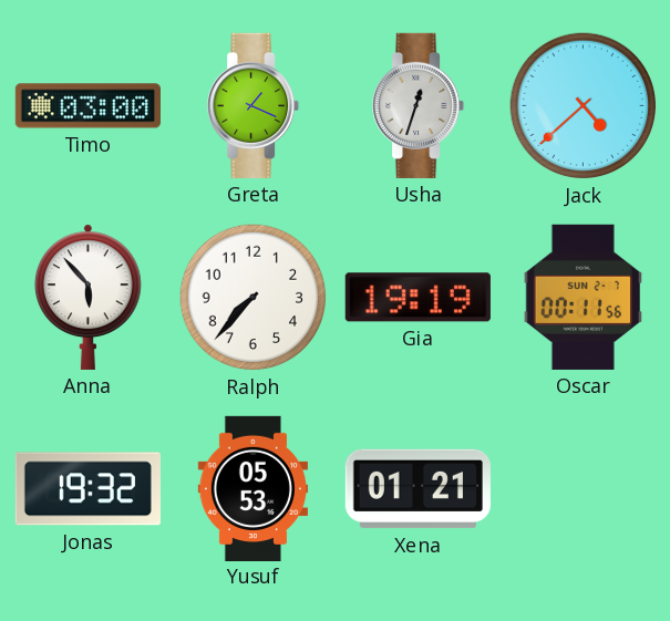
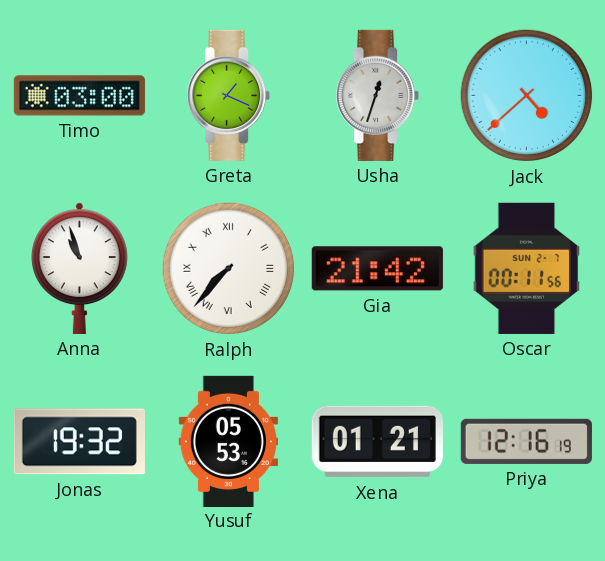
Anna: 5:53 -> 10:57 (79, 268)
Ralph numerals: Arabic -> Roman (229, 269)
Gia: 19:19 -> 21:42 (377, 269)
Priya: none -> 12:16 (526, 441)
